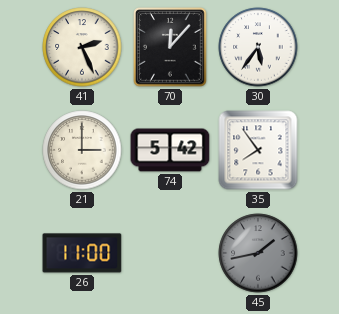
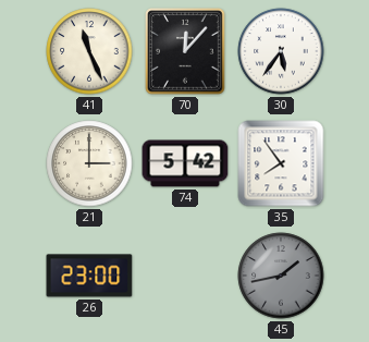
41: 2:26 -> 11:26 (89, 51)
26: 11:00 -> 23:00 (89, 276)
